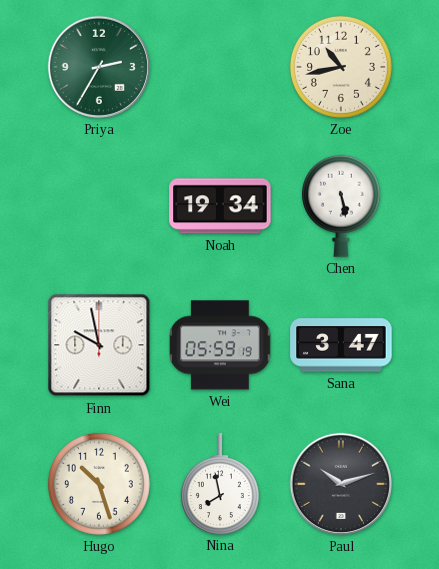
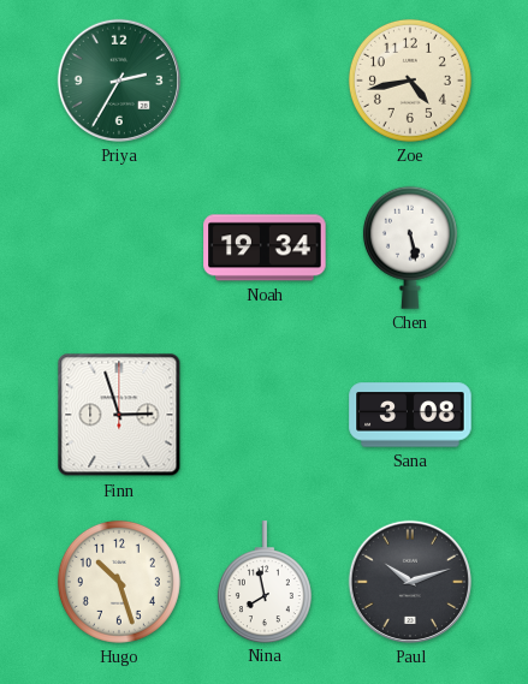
Zoe: 10:43 -> 4:43 (410, 81)
Finn: 9:58 -> 2:57 (119, 415)
Wei: 05:59 -> none (220, 345)
Sana: 3:47 -> 3:08 (410, 415)
